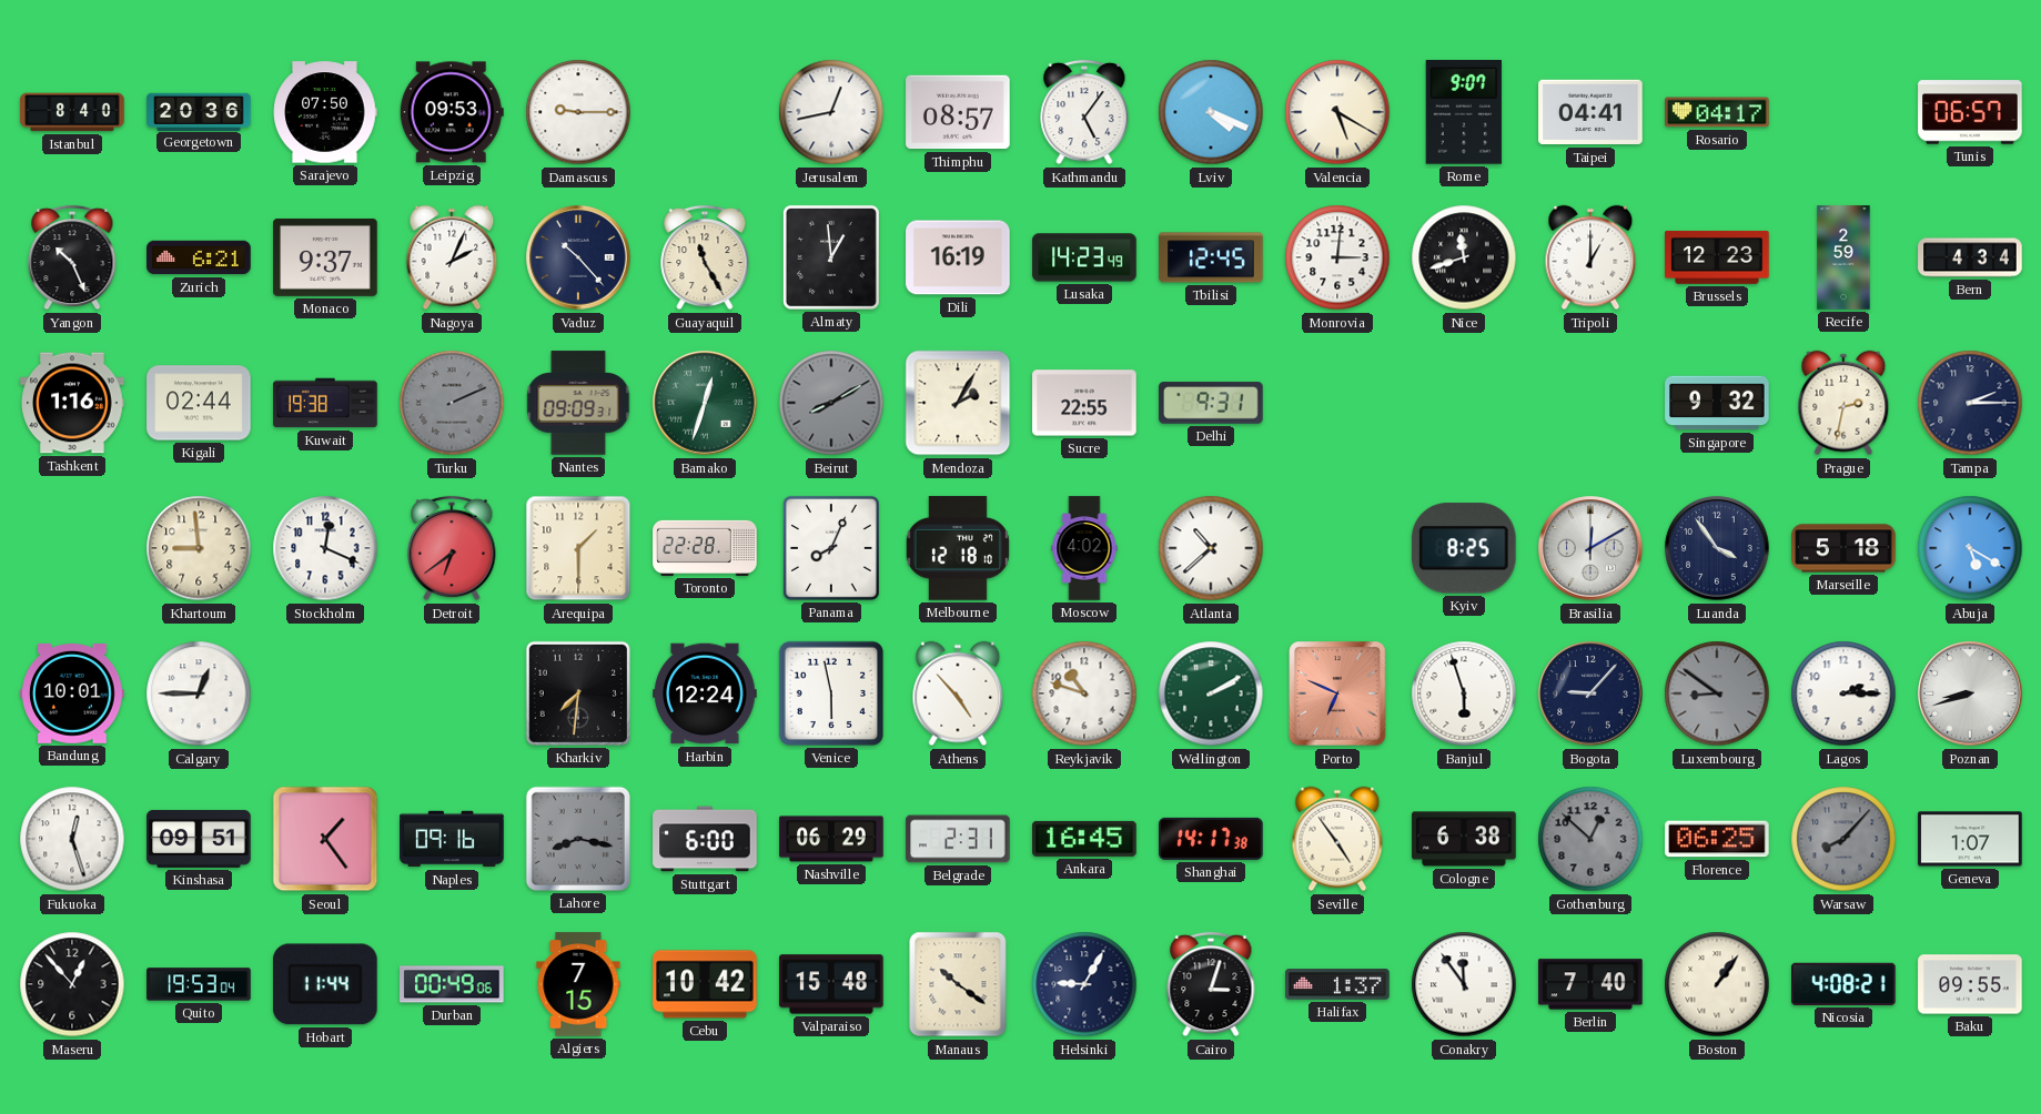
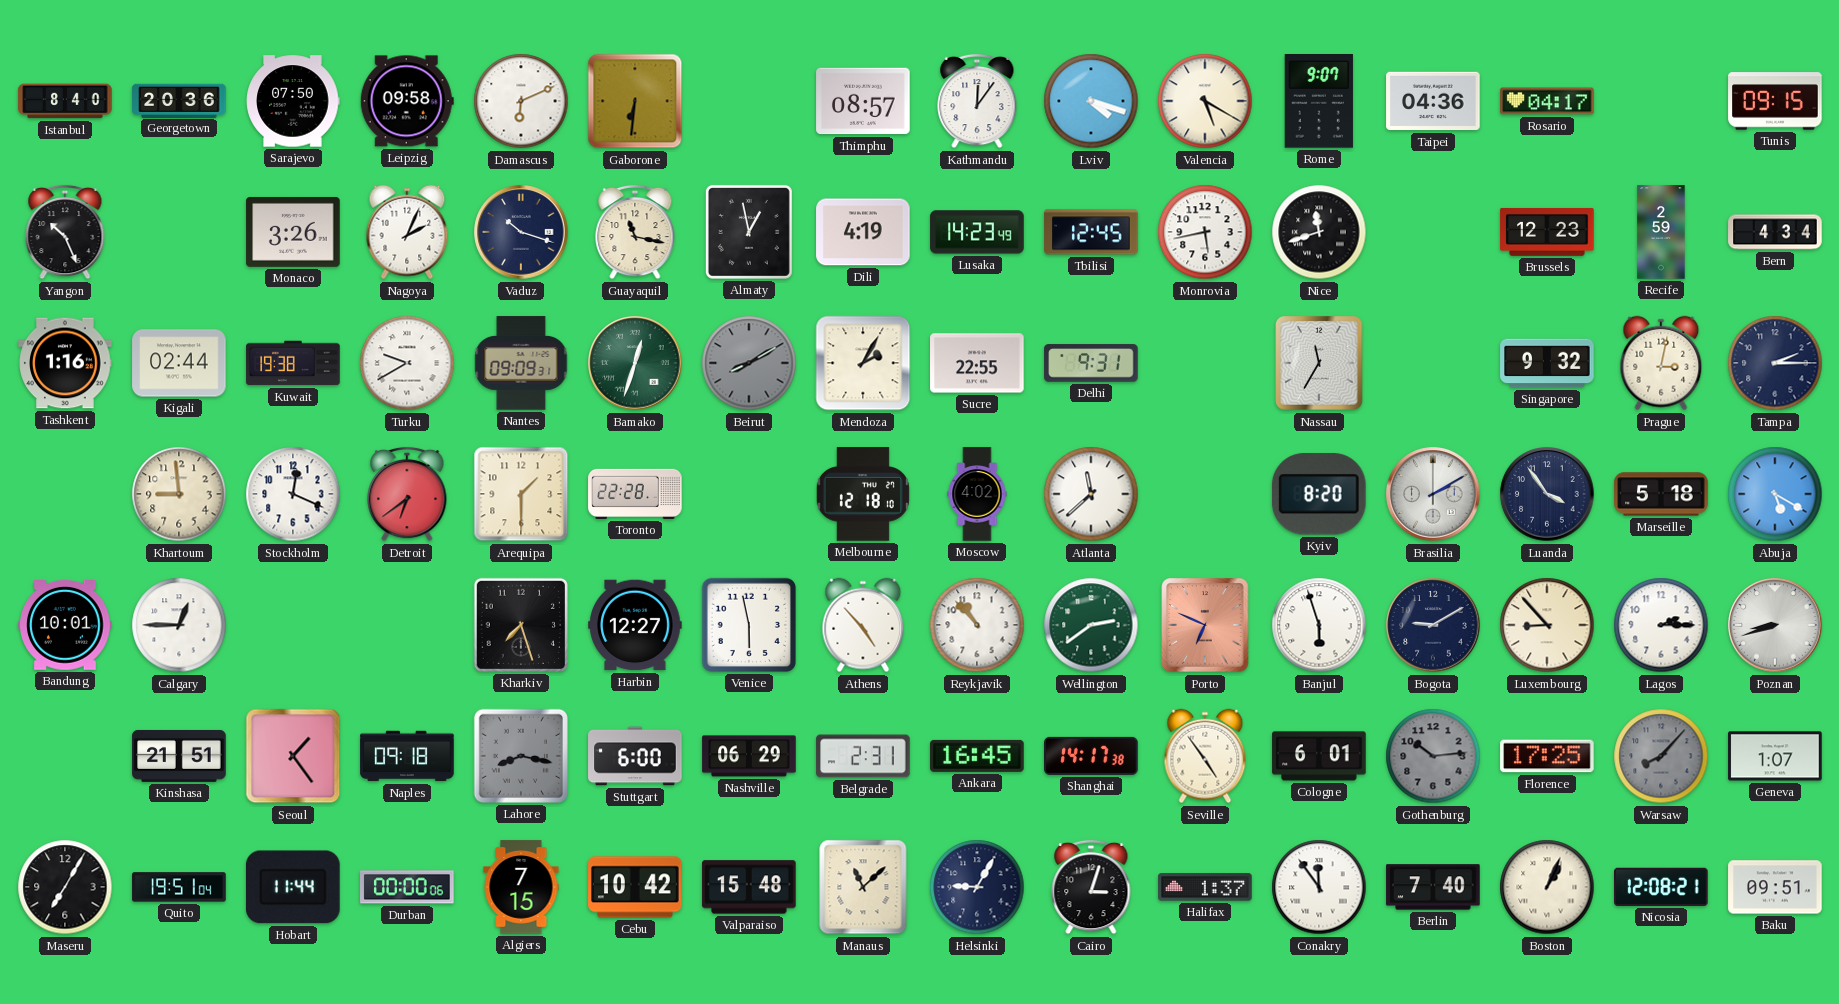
Leipzig: 09:53 -> 09:58 (407, 101)
Damascus: 9:15 -> 6:11 (521, 101)
Gaborone: none -> 6:31 (635, 101)
Jerusalem: 12:43 -> none (831, 112)
Kathmandu: 5:06 -> 12:06 (977, 101)
Lviv: 4:19 -> 4:18 (1091, 101)
Taipei: 04:41 -> 04:36 (1433, 101)
Tunis: 06:57 -> 09:15 (1775, 101)
Zurich: 6:21 -> none (199, 257)
Monaco: 9:37 -> 3:26 (293, 232)
Vaduz: 10:23 -> 10:18 (521, 232)
Guayaquil: 11:25 -> 11:17 (635, 232)
Almaty: 12:59 -> 12:58 (749, 232)
Dili: 16:19 -> 4:19 (863, 232)
Monrovia: 3:01 -> 5:43 (1205, 232)
Tripoli: 1:00 -> none (1590, 257)
Turku: 2:11 -> 9:40 (407, 363)
Turku dial: grey -> white (407, 363)
Nassau: none -> 11:35 (1319, 363)
Prague: 2:32 -> 3:02 (1661, 363)
Panama: 8:04 -> none (831, 548)
Atlanta: 10:38 -> 11:38 (1091, 494)
Kyiv: 8:25 -> 8:20 (1319, 494)
Brasilia: 12:10 -> 2:10 (1433, 494)
Kharkiv: 7:31 -> 7:27 (521, 625)
Harbin: 12:24 -> 12:27 (635, 625)
Reykjavik: 10:48 -> 10:53 (977, 625)
Wellington: 2:10 -> 2:39 (1091, 625)
Bogota: 9:07 -> 9:10 (1433, 625)
Luxembourg: 8:51 -> 8:53 (1547, 625)
Luxembourg dial: grey -> cream (1547, 625)
Fukuoka: 12:27 -> none (72, 839)
Kinshasa: 09:51 -> 21:51 (179, 756)
Naples: 09:16 -> 09:18 (407, 756)
Cologne: 6:38 -> 6:01 (1319, 756)
Gothenburg: 12:52 -> 10:14 (1433, 756)
Florence: 06:25 -> 17:25 (1547, 756)
Maseru: 12:53 -> 7:05 (65, 887)
Quito: 19:53 -> 19:51 (179, 887)
Durban: 00:49 -> 00:00 (407, 887)
Manaus: 10:21 -> 11:08 (863, 887)
Boston: 1:06 -> 1:04 (1547, 887)
Nicosia: 4:08 -> 12:08 (1661, 887)
Baku: 09:55 -> 09:51 (1775, 887)
